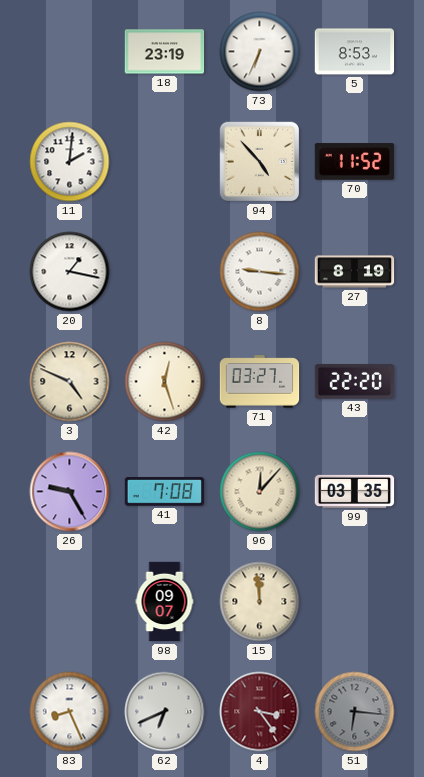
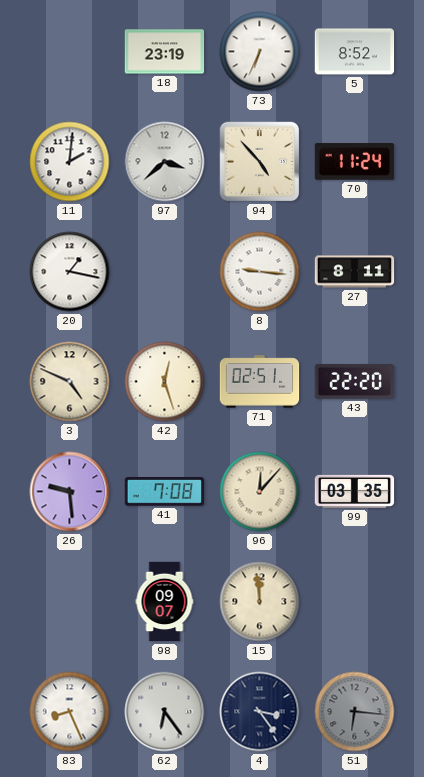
5: 8:53 -> 8:52 (355, 52)
97: none -> 3:38 (165, 162)
70: 11:52 -> 11:24 (355, 162)
27: 8:19 -> 8:11 (355, 272)
71: 03:27 -> 02:51 (260, 382)
26: 9:25 -> 9:29 (70, 492)
62: 6:41 -> 6:24 (165, 712)
4 dial: burgundy -> navy (260, 712)
